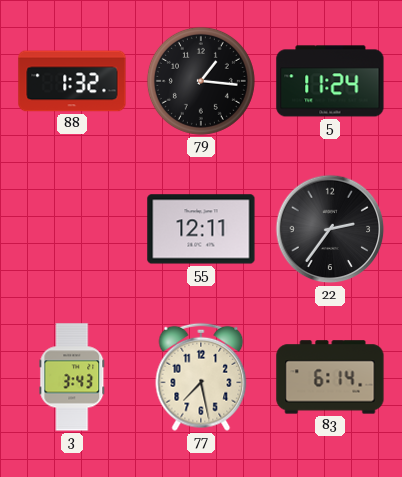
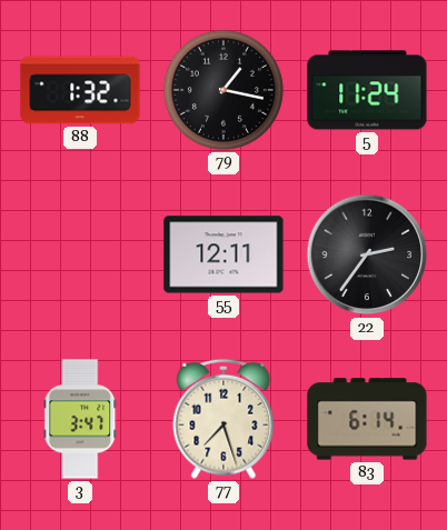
79: 1:16 -> 1:17 (223, 90)
3: 3:43 -> 3:47 (80, 419)
77: 7:28 -> 7:27 (223, 419)
